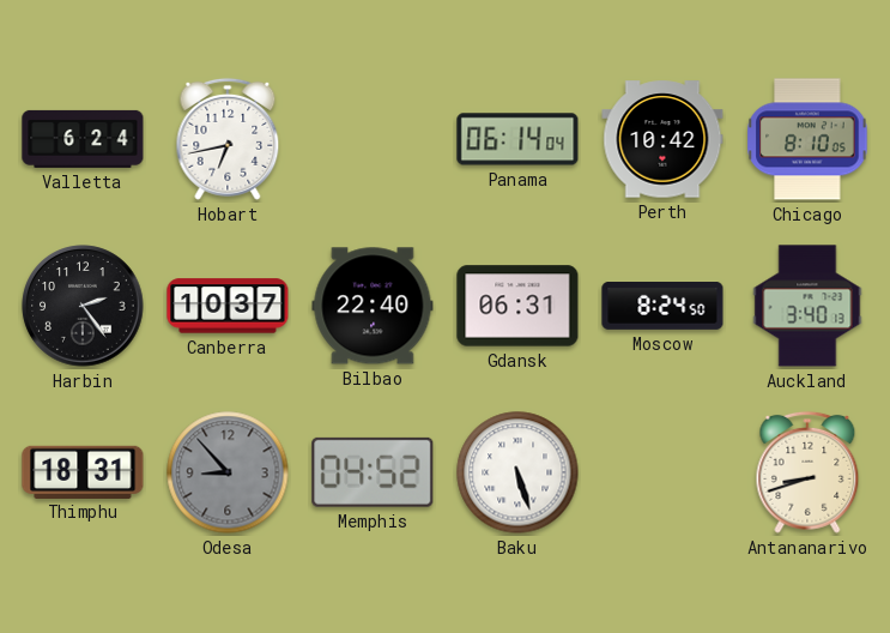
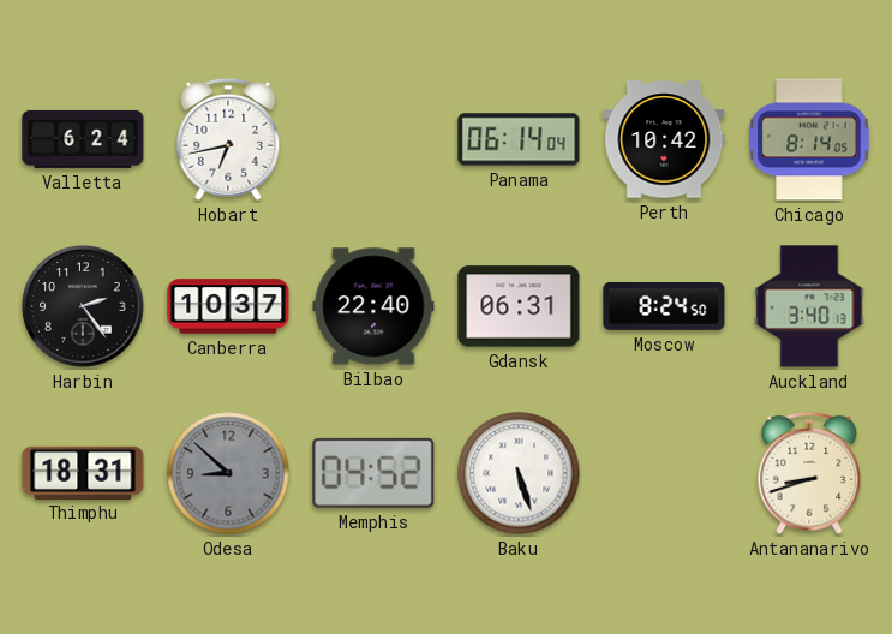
Chicago: 8:10 -> 8:14 (809, 139)
Odesa: 8:53 -> 8:52 (228, 473)
